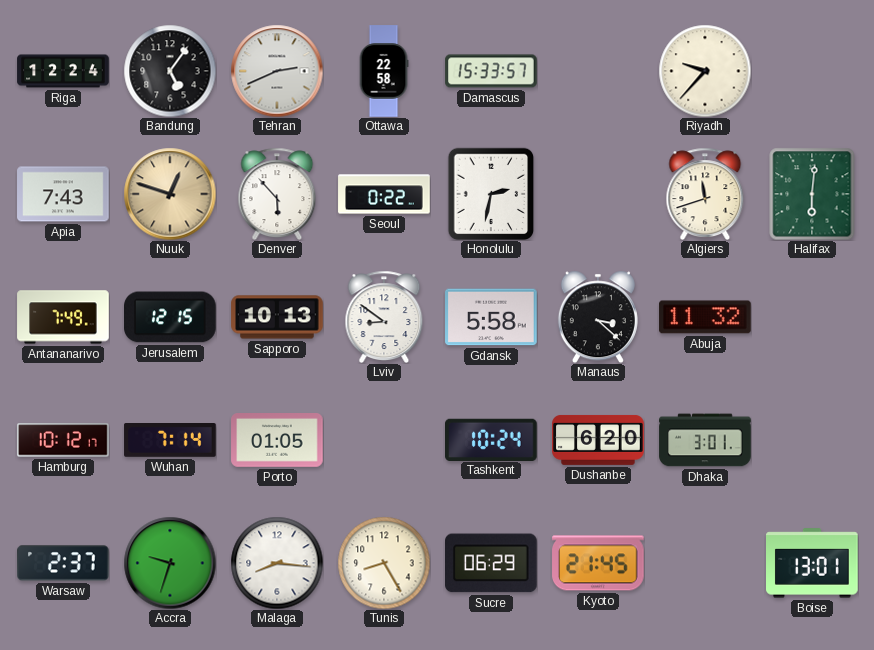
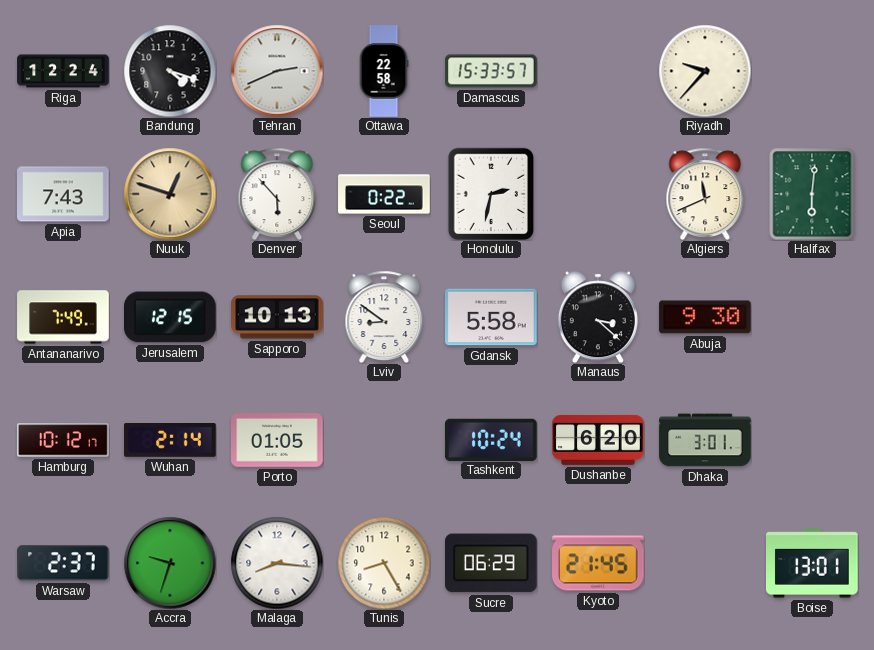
Bandung: 5:06 -> 4:18 (170, 71)
Algiers: 11:42 -> 11:41 (705, 194)
Abuja: 11:32 -> 9:30 (705, 317)
Wuhan: 7:14 -> 2:14 (170, 441)
